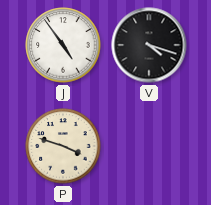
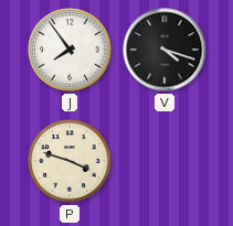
J: 4:54 -> 7:54 (70, 50)
